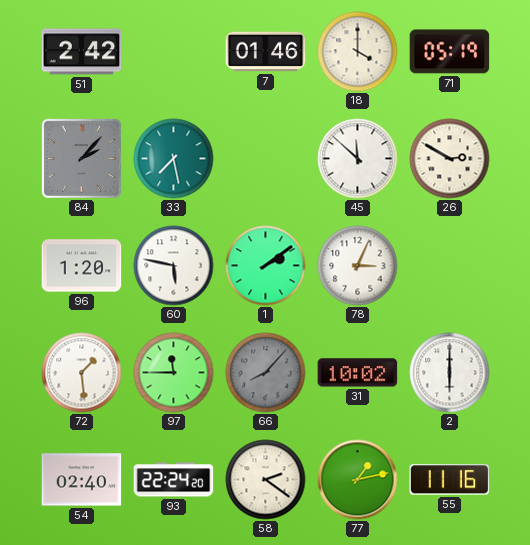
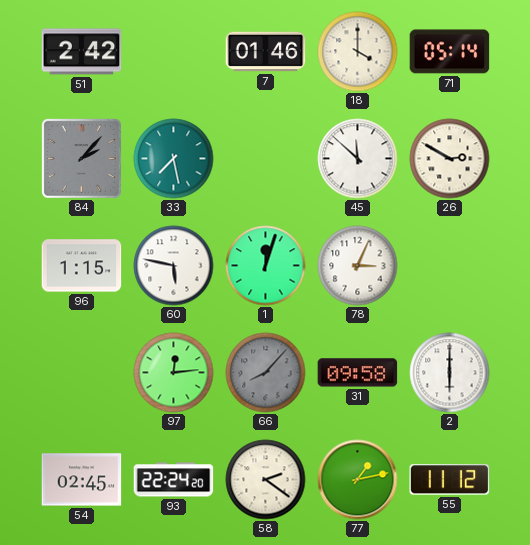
71: 05:19 -> 05:14 (450, 52)
96: 1:20 -> 1:15 (82, 266)
1: 2:09 -> 12:03 (266, 266)
72: 1:29 -> none (82, 373)
97: 11:45 -> 12:14 (174, 373)
31: 10:02 -> 09:58 (358, 373)
54: 02:40 -> 02:45 (82, 480)
55: 11:16 -> 11:12 (450, 480)
